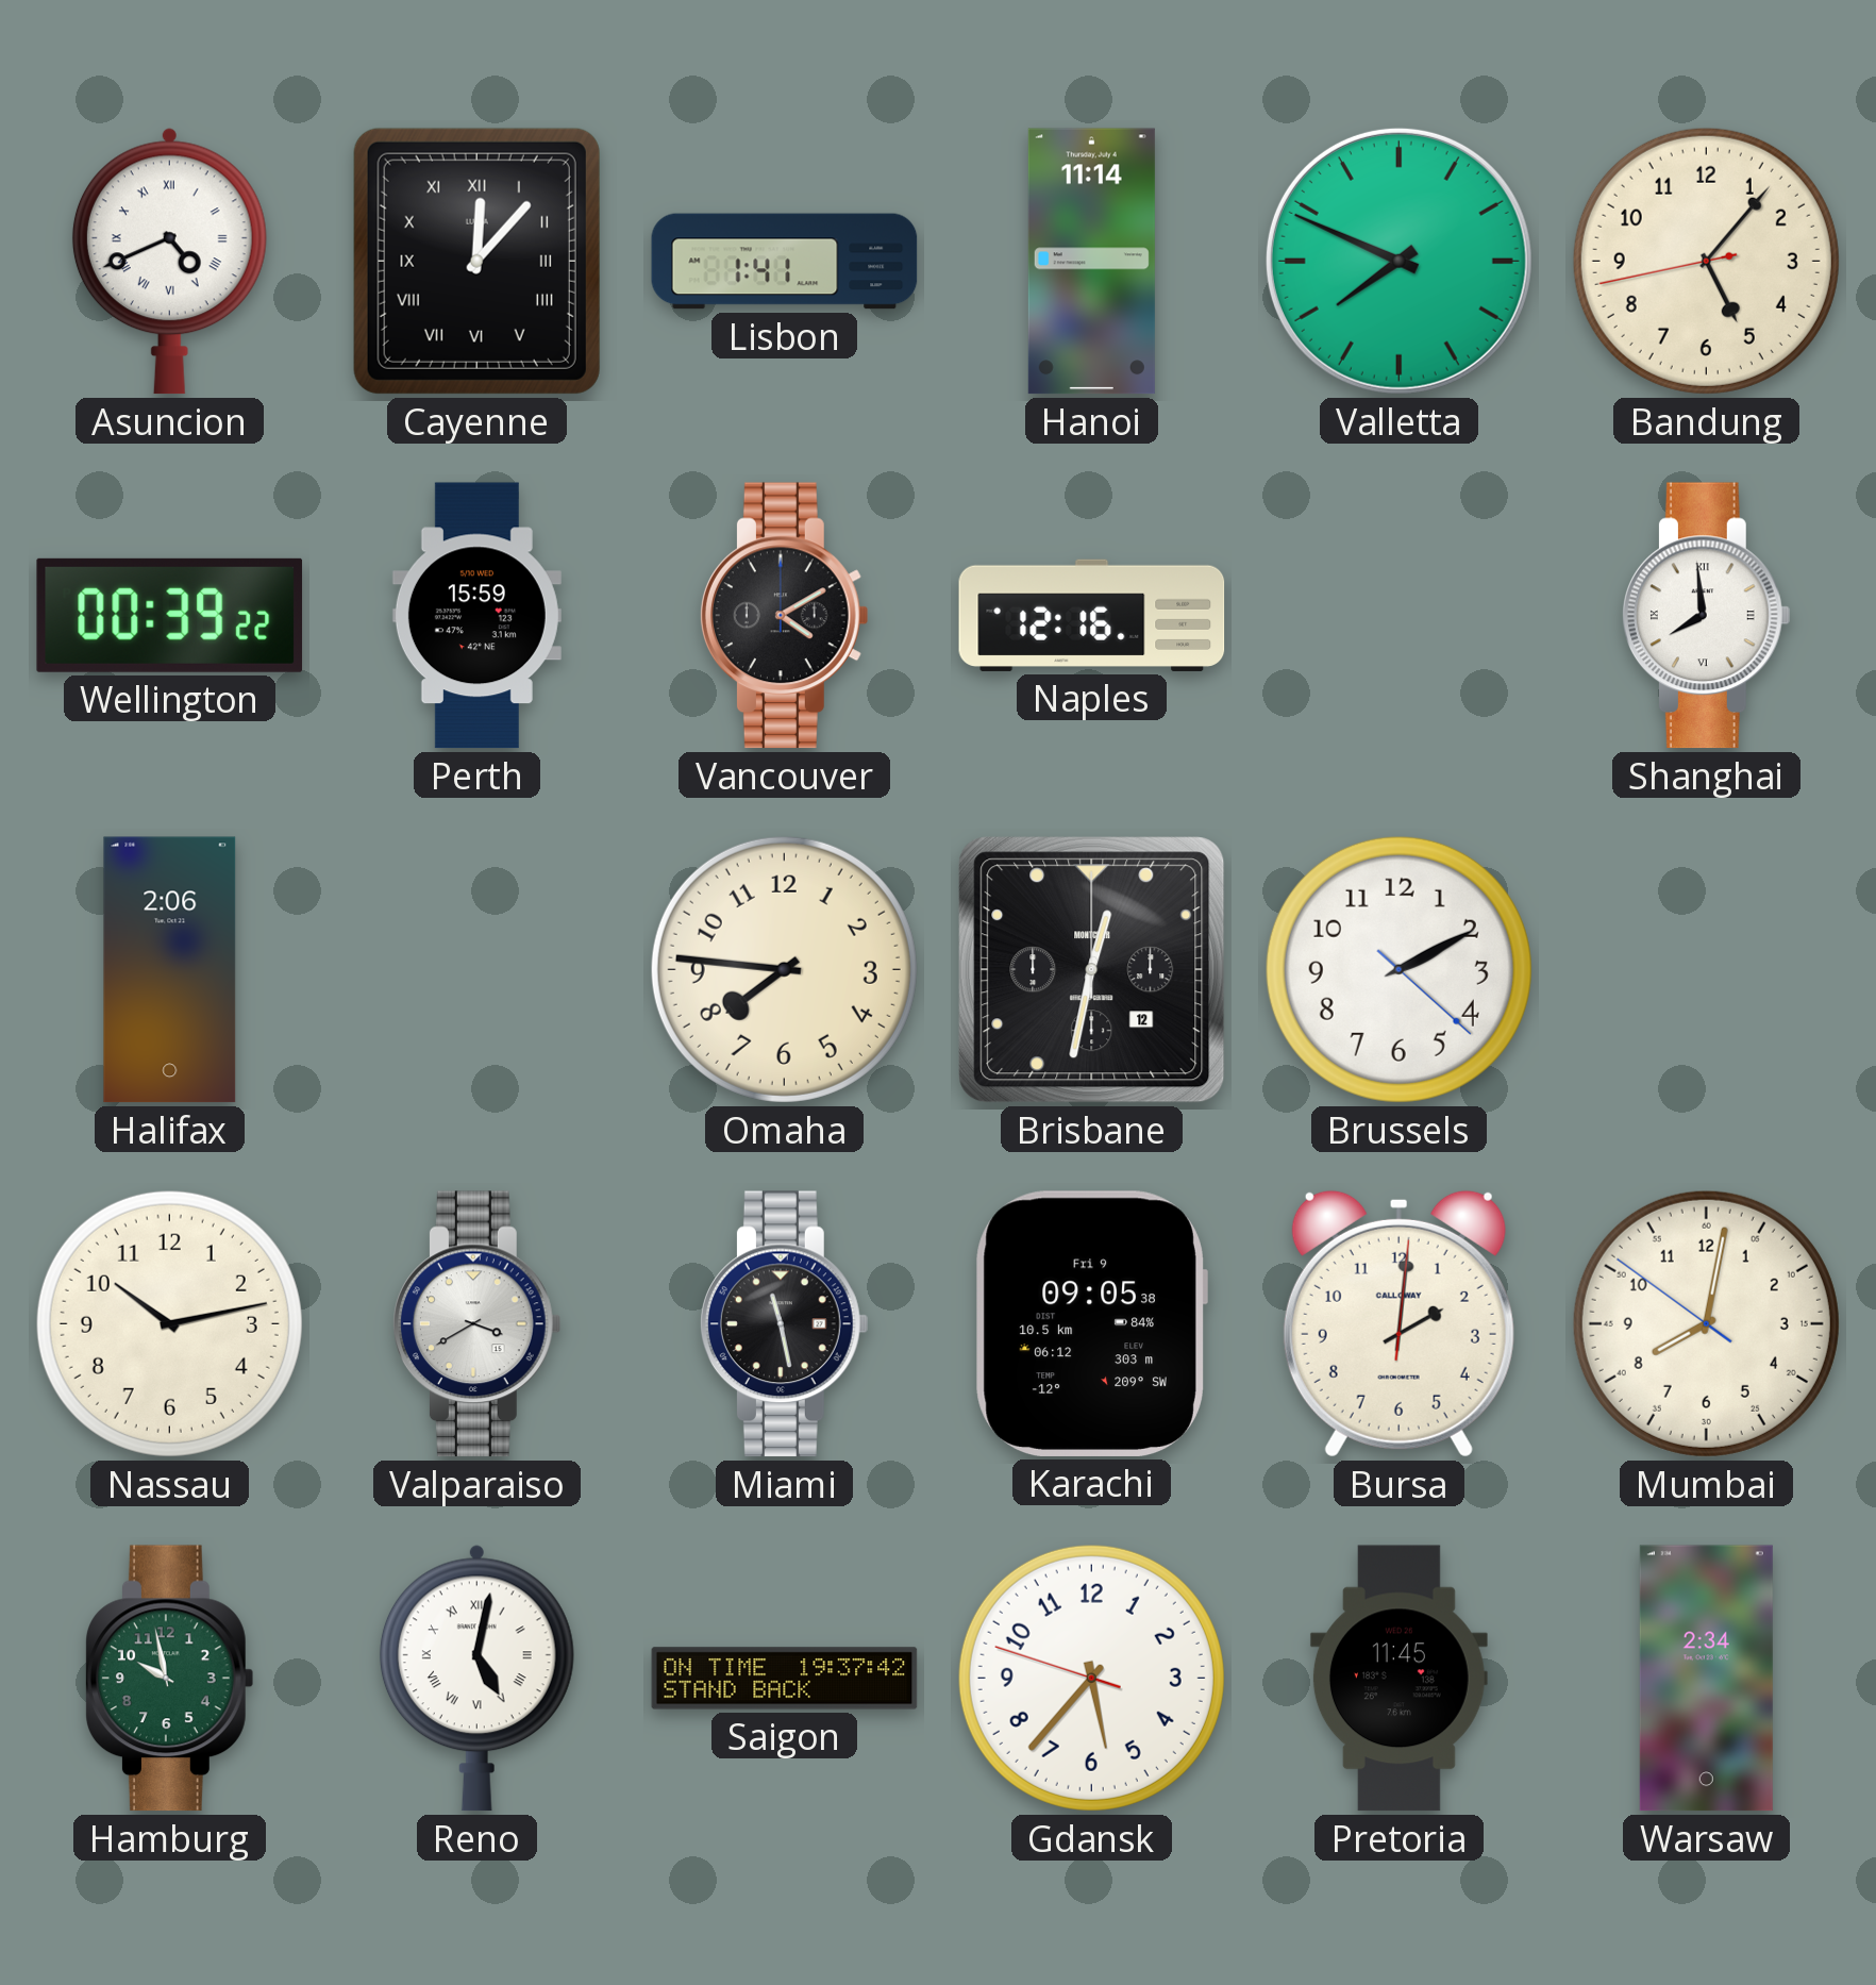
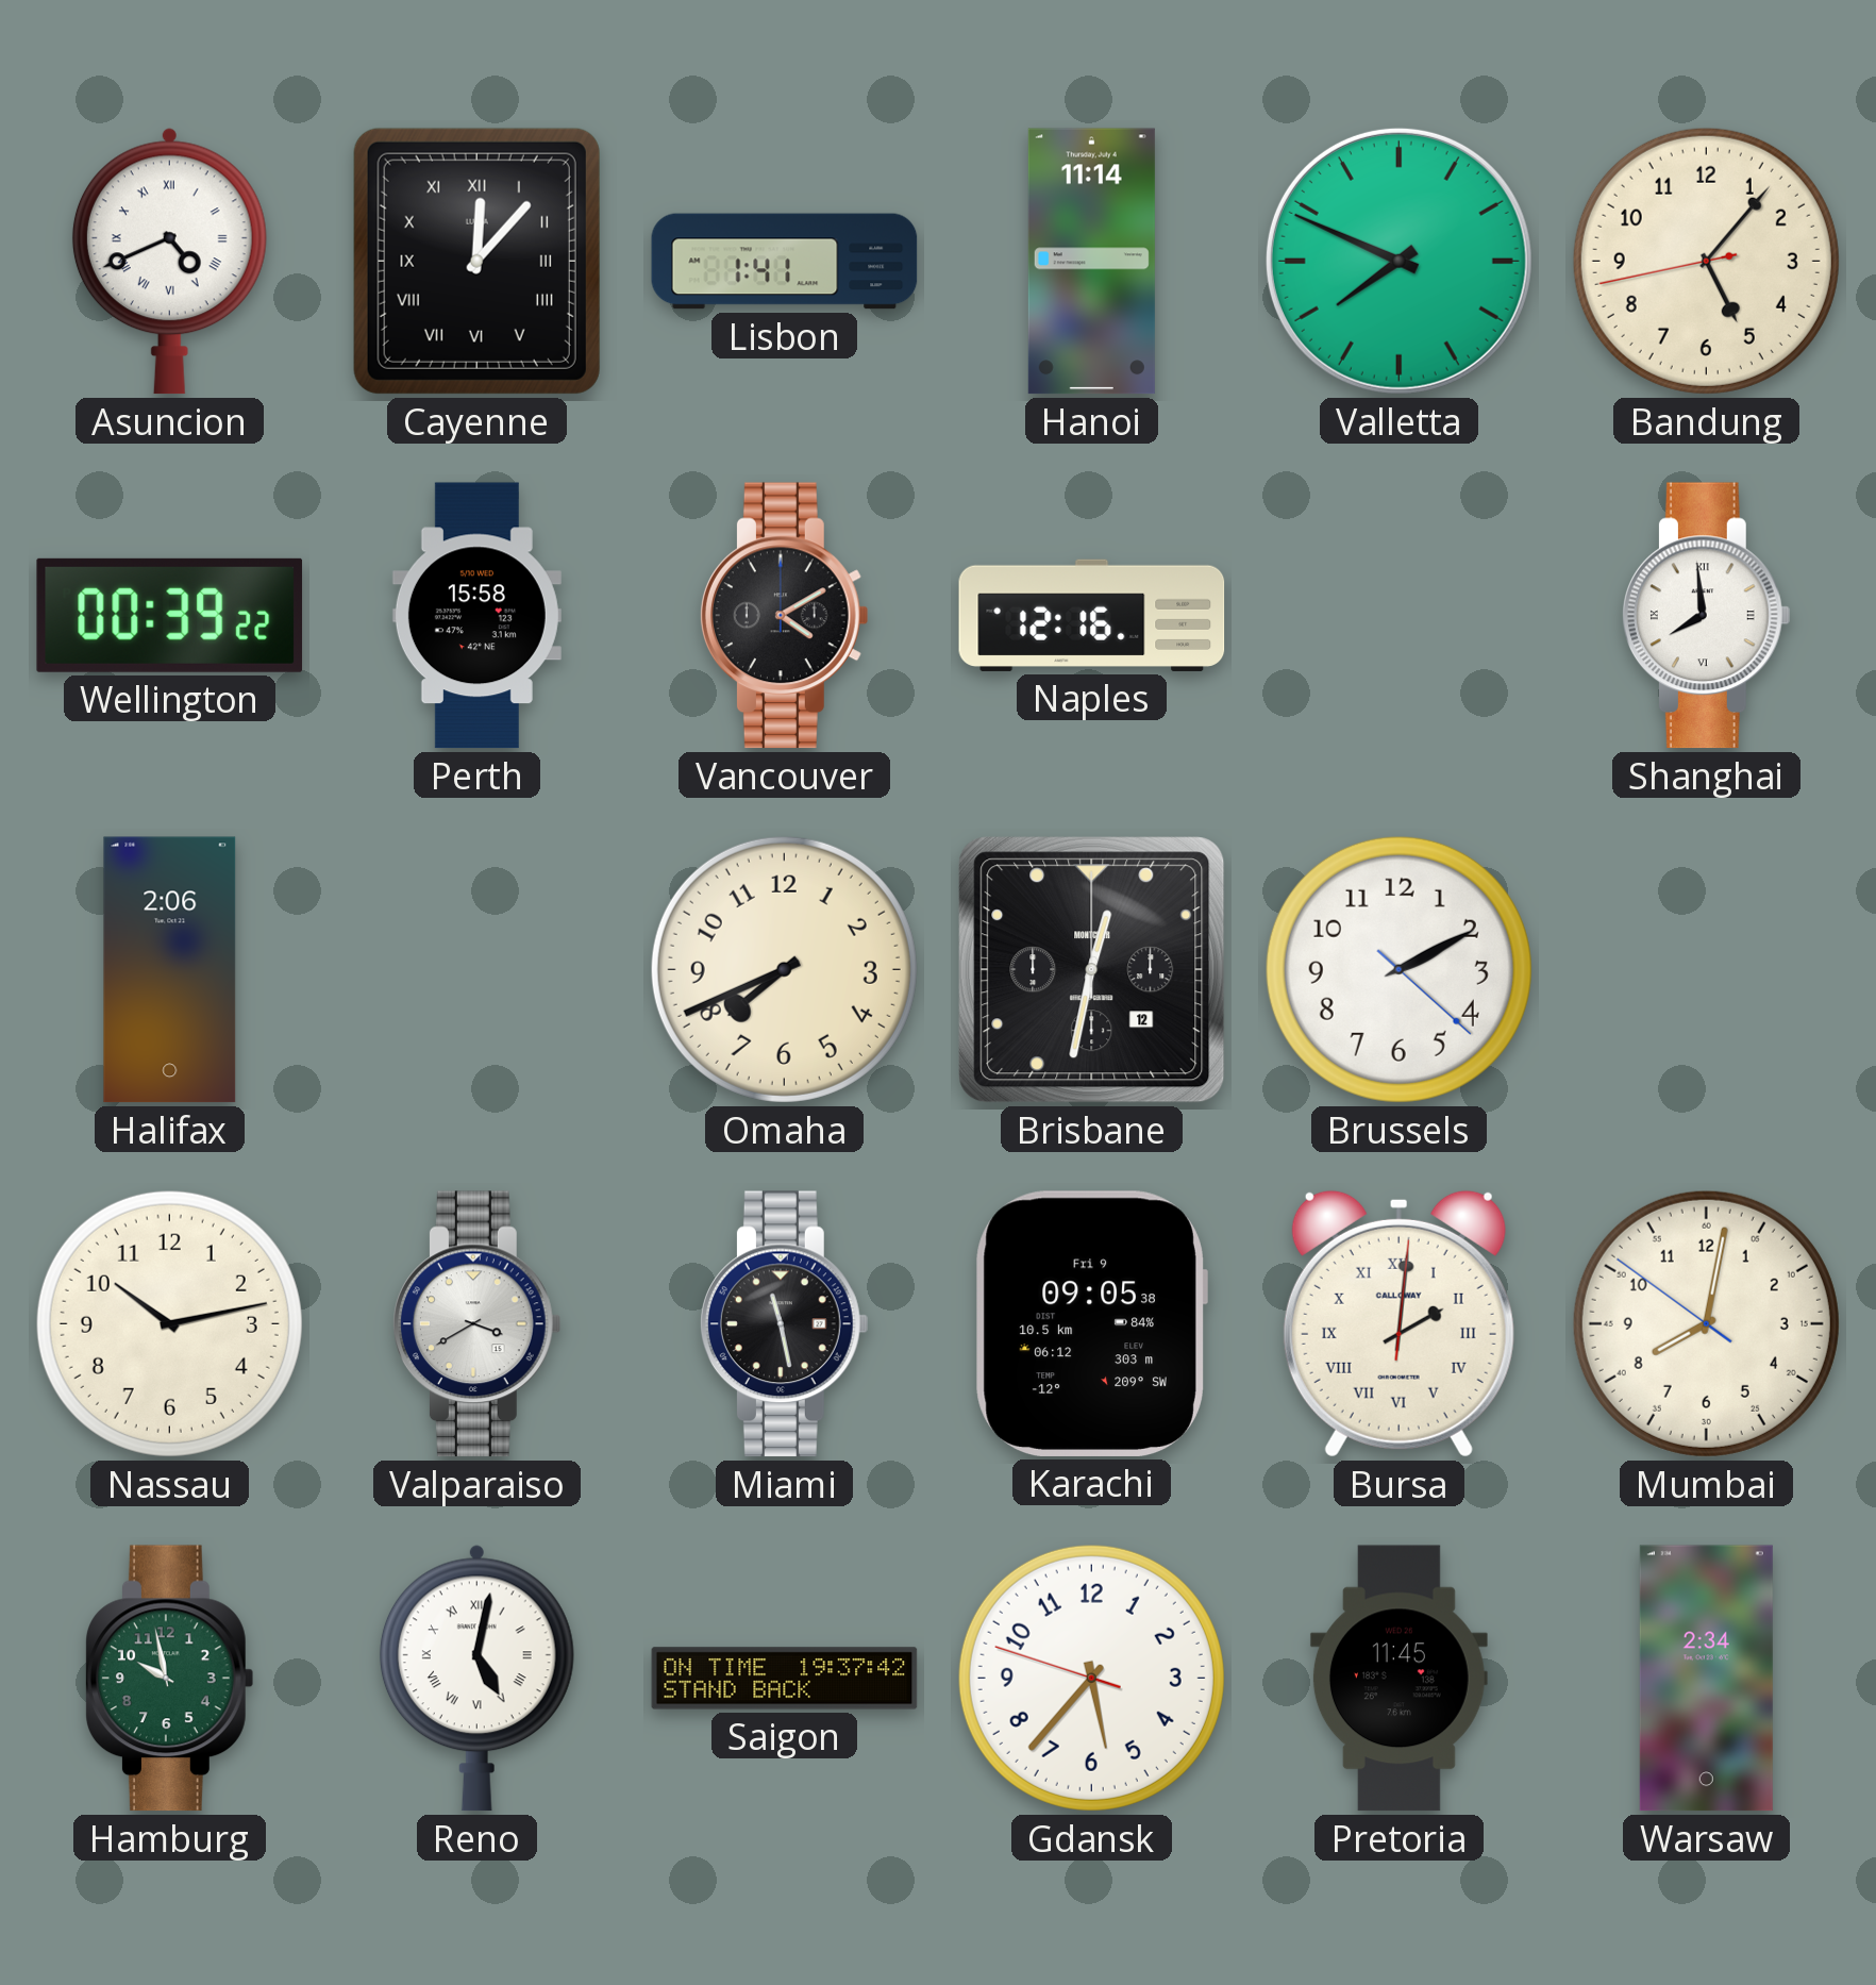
Perth: 15:59 -> 15:58 (476, 616)
Omaha: 7:46 -> 7:41 (784, 969)
Bursa numerals: Arabic -> Roman (1398, 1323)
